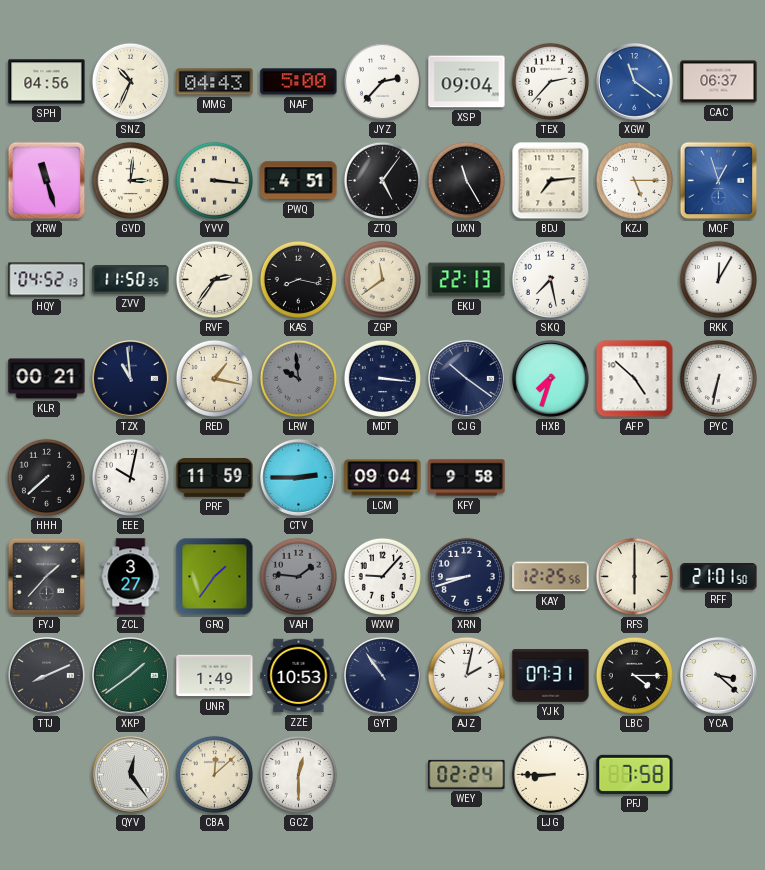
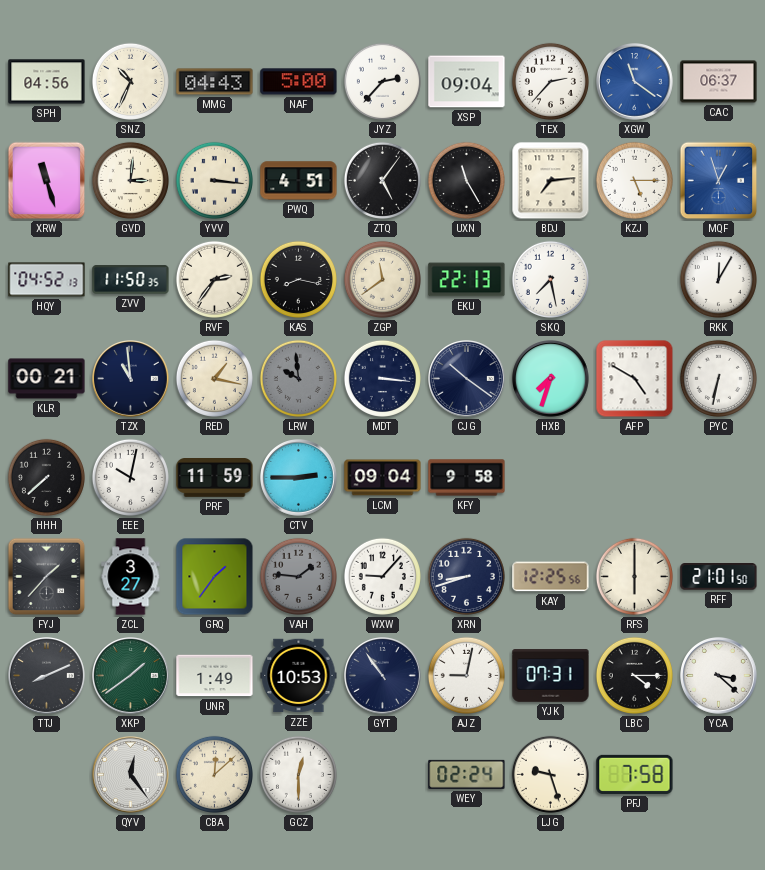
AFP: 4:52 -> 4:50 (635, 379)
AJZ: 2:02 -> 9:02 (466, 675)
LJG: 8:45 -> 9:27 (550, 774)
